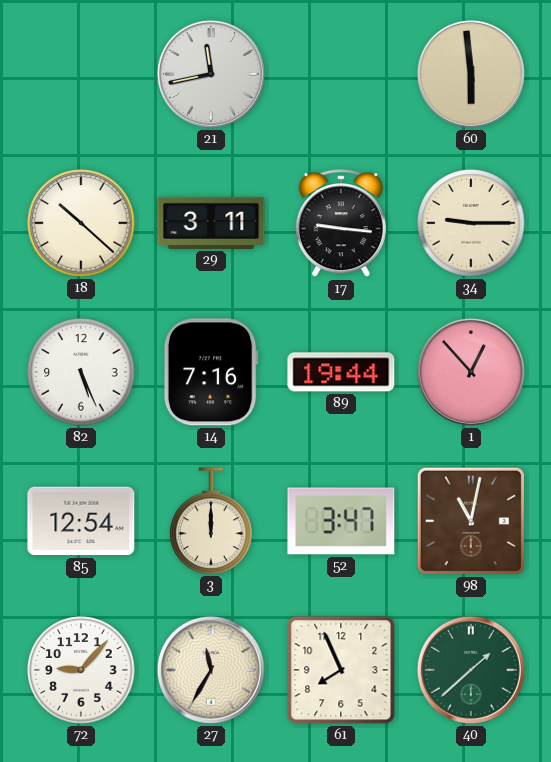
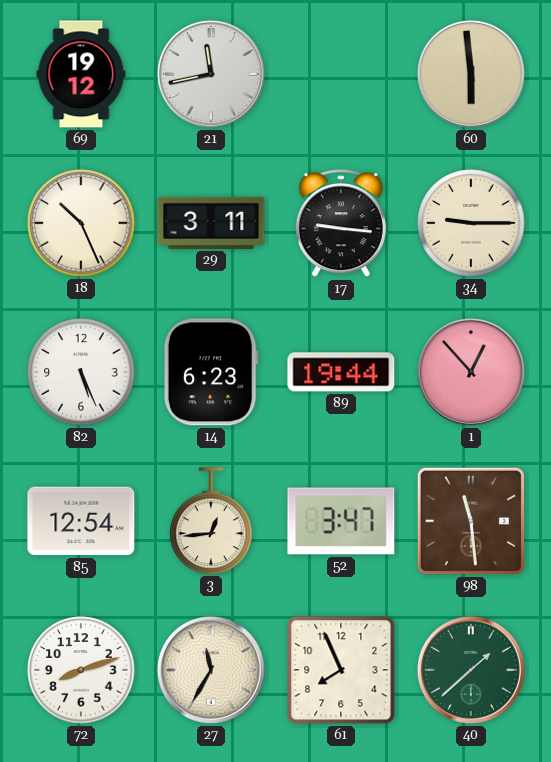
69: none -> 19:12 (81, 74)
18: 10:22 -> 10:26 (81, 223)
14: 7:16 -> 6:23 (211, 372)
3: 12:00 -> 12:44 (211, 521)
98: 11:02 -> 11:29 (471, 521)
72: 9:07 -> 8:12 (81, 670)
